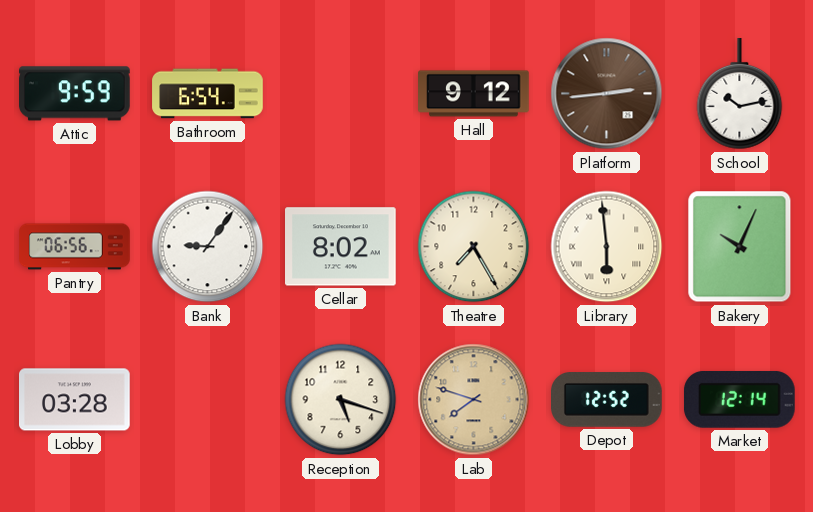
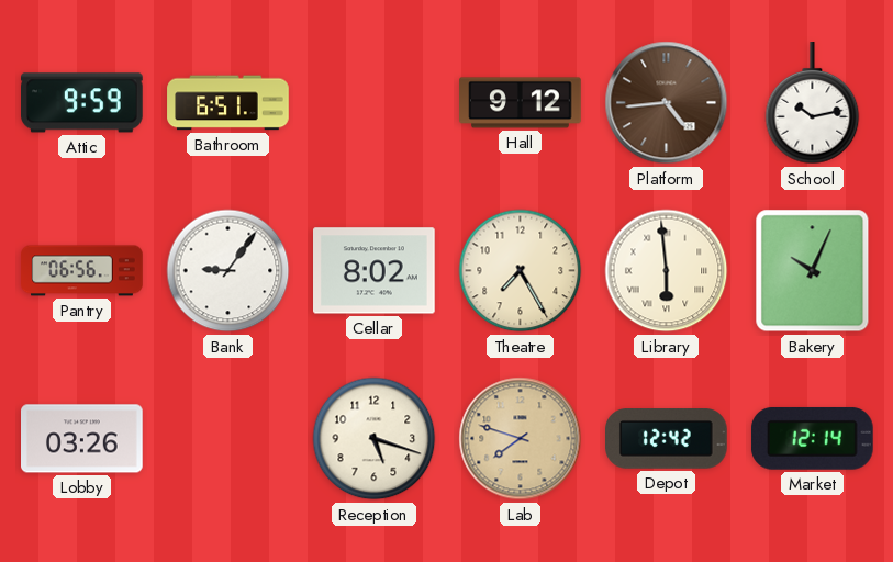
Bathroom: 6:54 -> 6:51 (228, 103)
Platform: 2:44 -> 4:44 (667, 103)
Lobby: 03:28 -> 03:26 (82, 439)
Depot: 12:52 -> 12:42 (667, 439)
